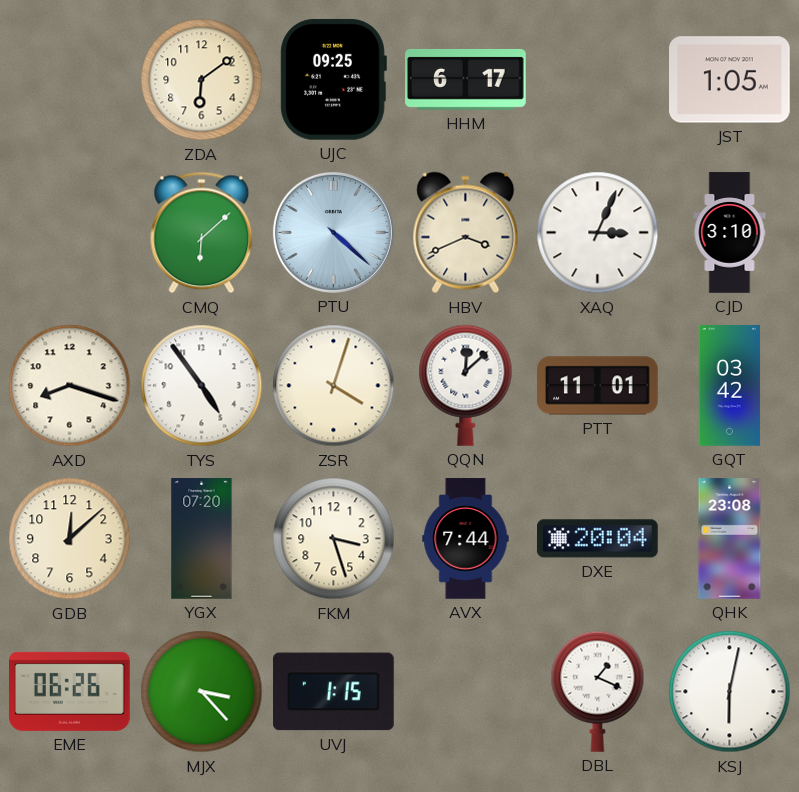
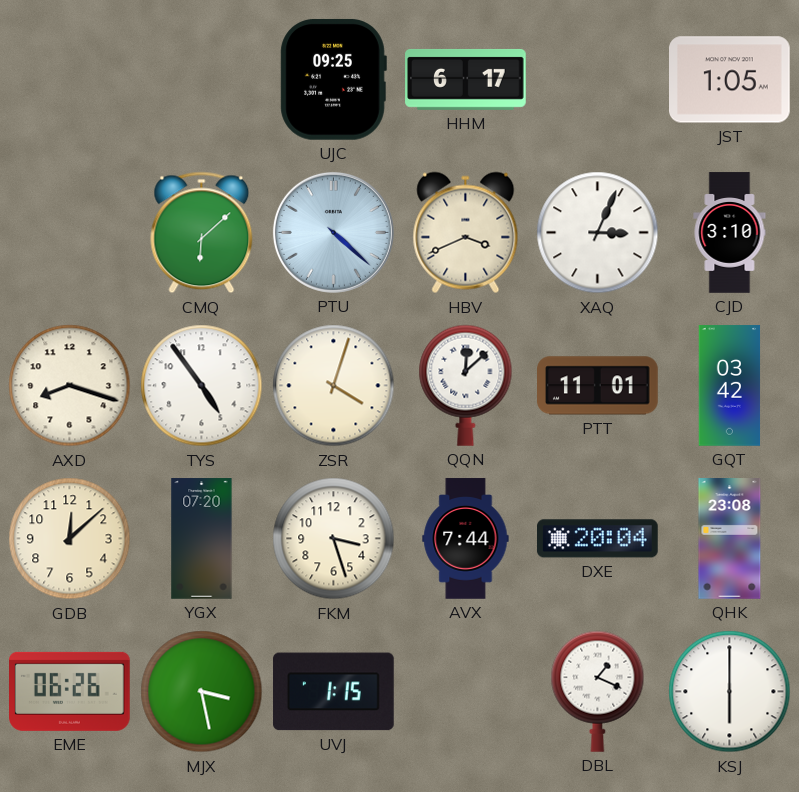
ZDA: 6:09 -> none (202, 80)
MJX: 3:23 -> 3:28 (202, 692)
KSJ: 6:02 -> 6:00 (730, 692)
